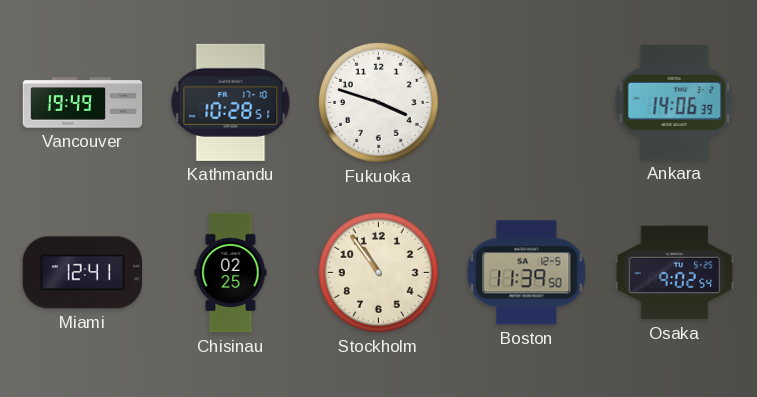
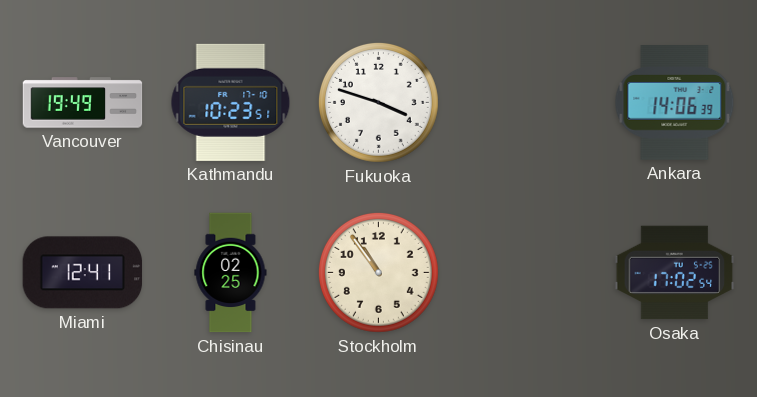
Kathmandu: 10:28 -> 10:23 (231, 102)
Boston: 11:39 -> none (527, 273)
Osaka: 9:02 -> 17:02 (675, 273)
